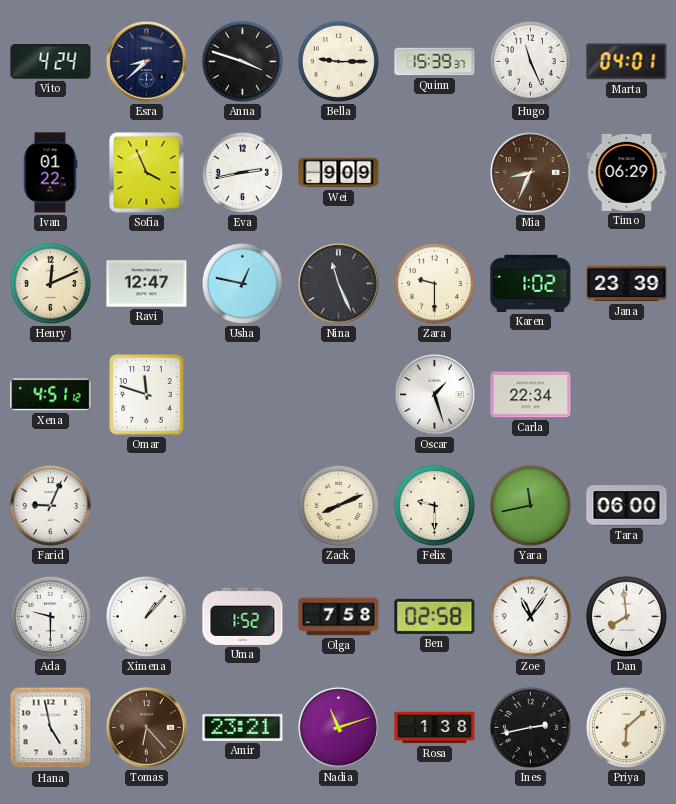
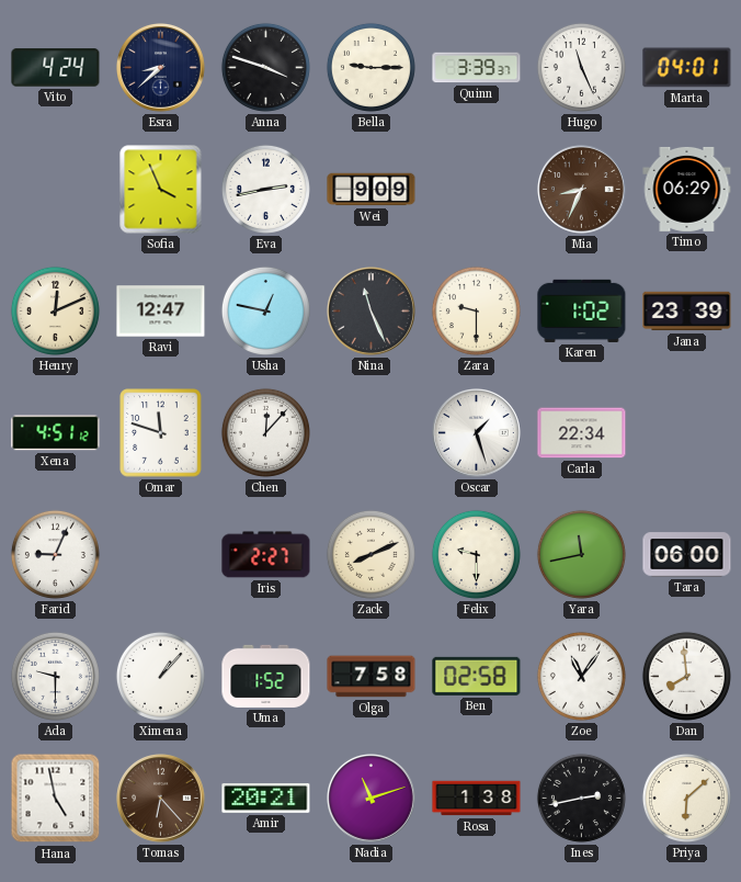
Quinn: 15:39 -> 3:39 (477, 68)
Ivan: 01:22 -> none (50, 173)
Chen: none -> 12:07 (265, 432)
Iris: none -> 2:27 (266, 555)
Amir: 23:21 -> 20:21 (266, 798)
